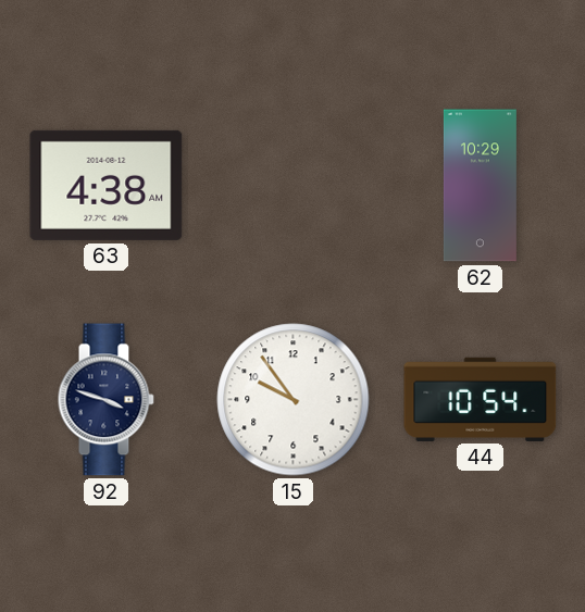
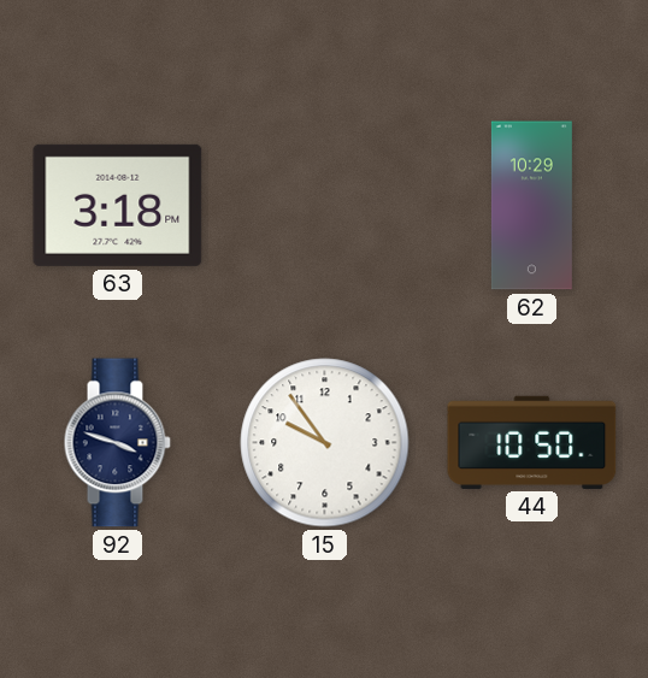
63: 4:38 -> 3:18 (118, 205)
44: 10:54 -> 10:50 (532, 442)
